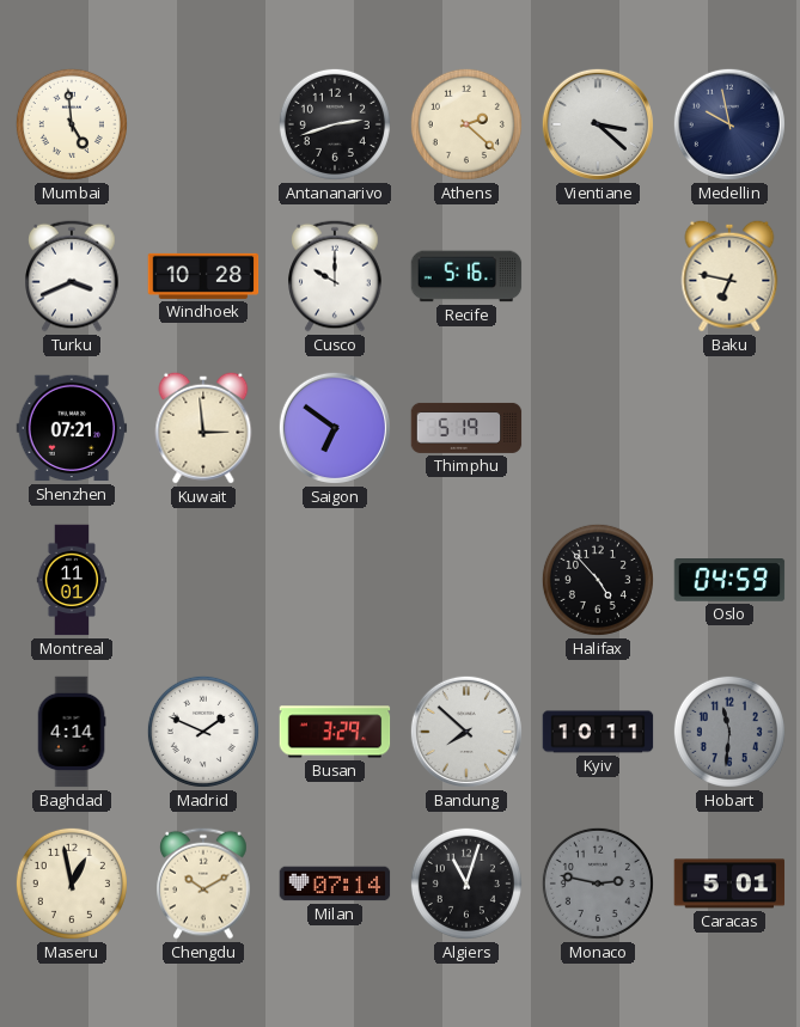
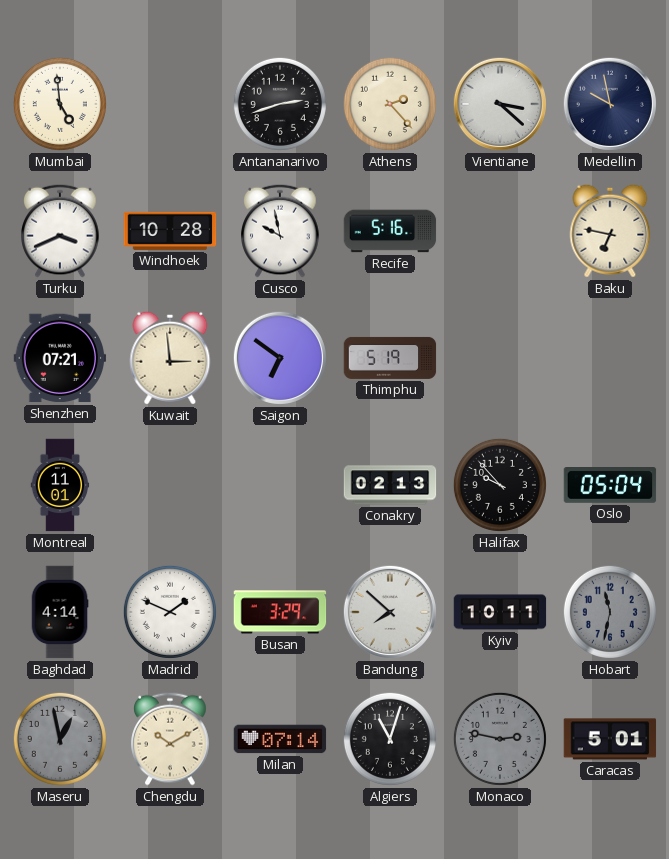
Athens: 2:22 -> 2:23 (390, 104)
Cusco: 10:00 -> 9:58 (280, 231)
Conakry: none -> 02:13 (390, 485)
Halifax: 4:53 -> 9:53 (500, 485)
Oslo: 04:59 -> 05:04 (610, 485)
Hobart: 11:31 -> 11:32 (610, 612)
Maseru dial: cream -> grey (60, 739)
